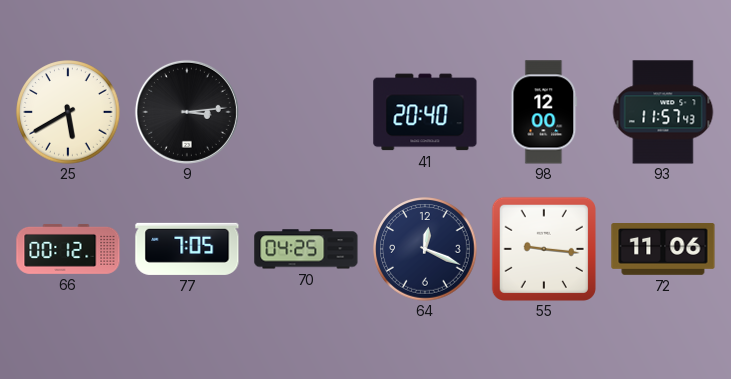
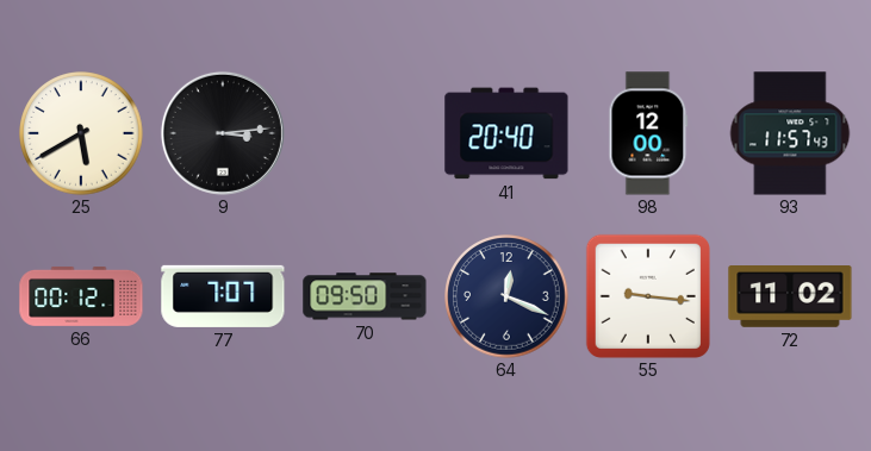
77: 7:05 -> 7:07 (223, 296)
70: 04:25 -> 09:50 (365, 296)
72: 11:06 -> 11:02 (790, 297)
